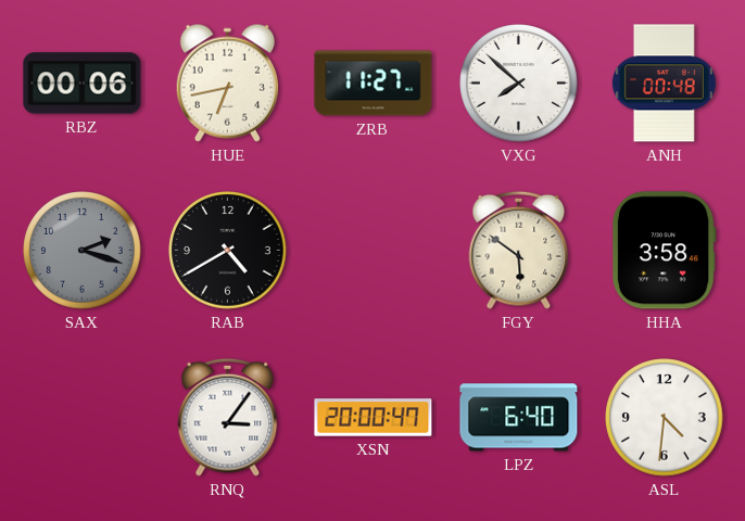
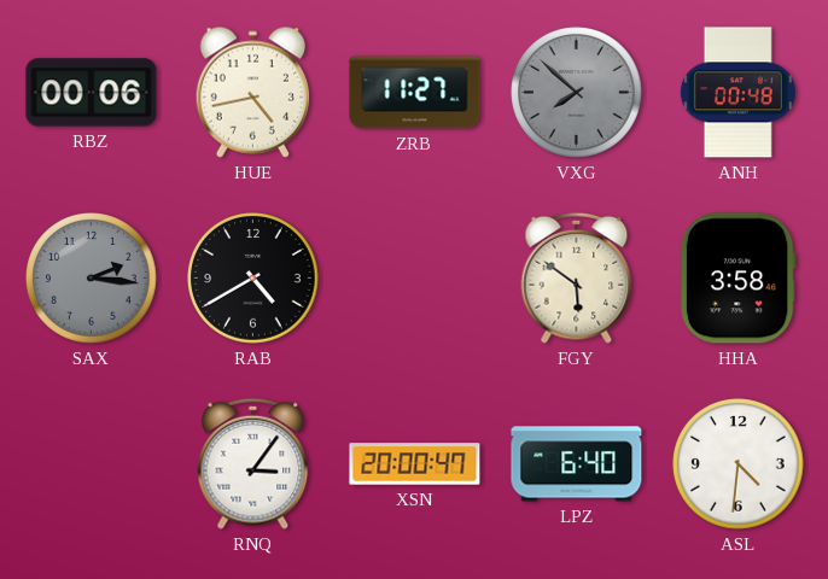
HUE: 6:43 -> 4:43 (252, 92)
VXG dial: white -> grey (577, 93)
SAX: 2:18 -> 2:16 (92, 279)
